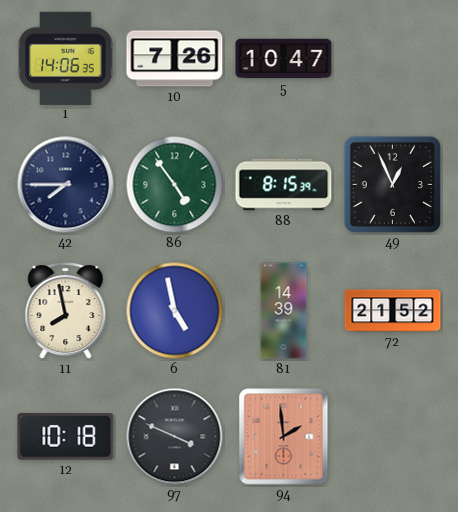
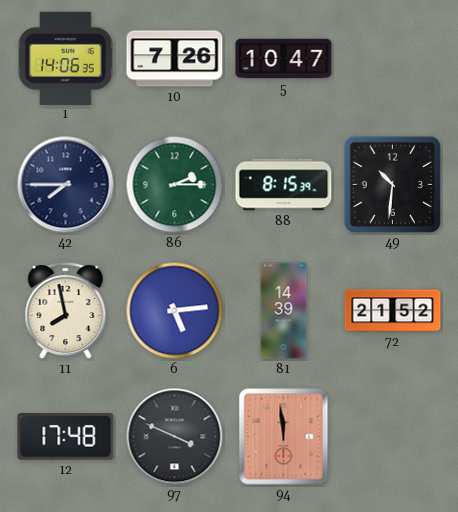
86: 4:54 -> 2:15 (175, 185)
49: 12:56 -> 10:31 (392, 184)
6: 4:58 -> 5:14 (175, 311)
12: 10:18 -> 17:48 (66, 437)
94: 1:59 -> 11:59 (284, 437)
